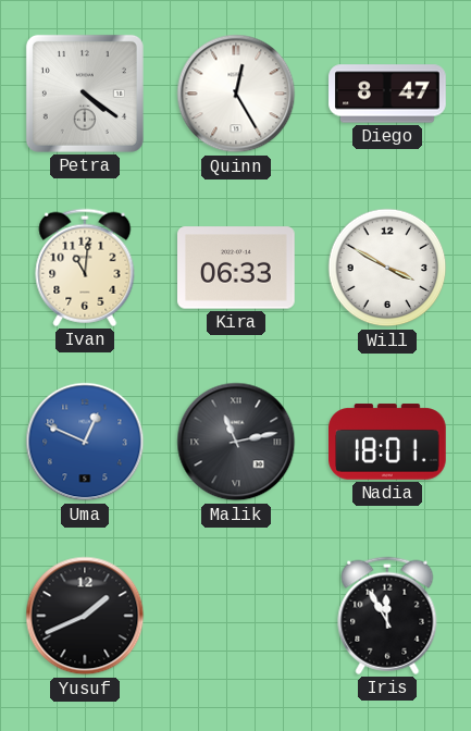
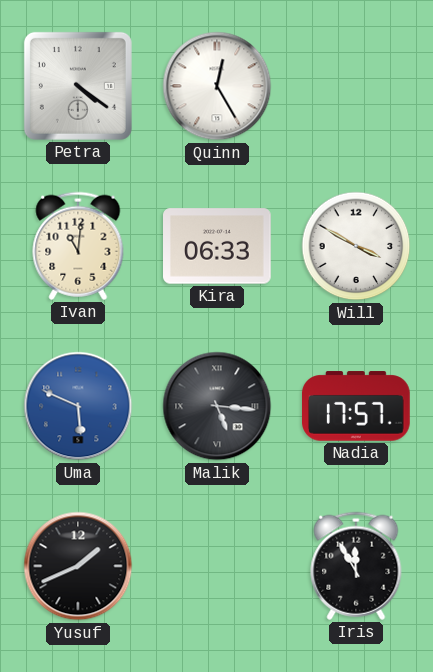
Diego: 8:47 -> none (387, 94)
Uma: 12:49 -> 5:49 (78, 406)
Malik: 11:13 -> 5:16 (217, 406)
Nadia: 18:01 -> 17:57 (357, 406)
